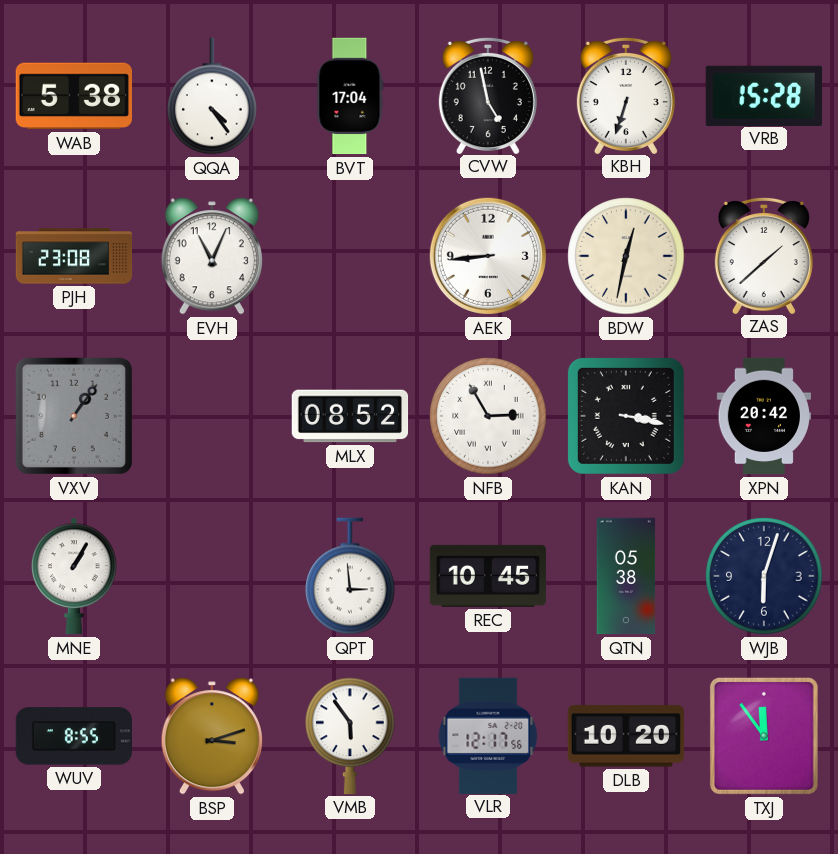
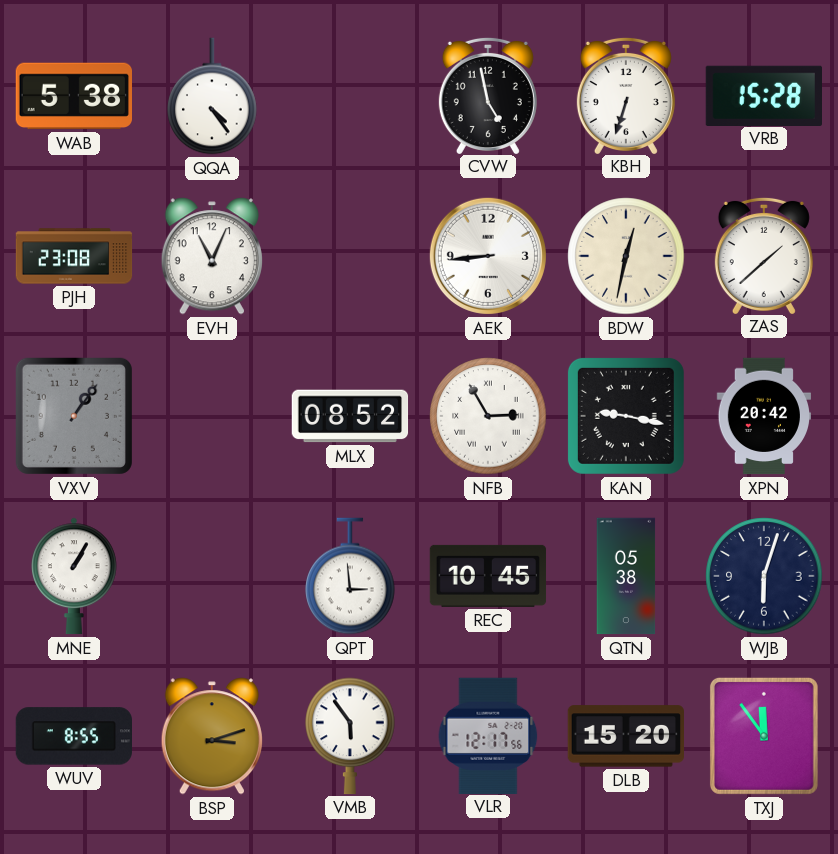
BVT: 17:04 -> none (350, 96)
KAN: 3:17 -> 9:17 (626, 416)
DLB: 10:20 -> 15:20 (625, 736)
